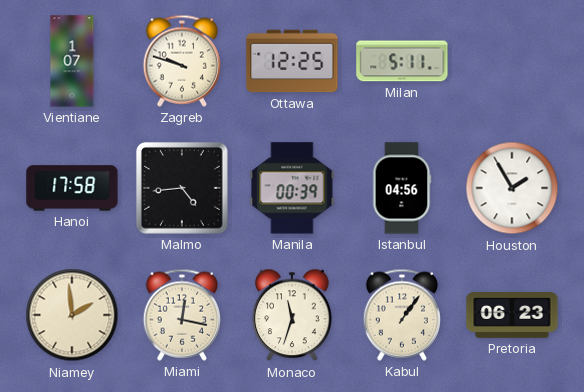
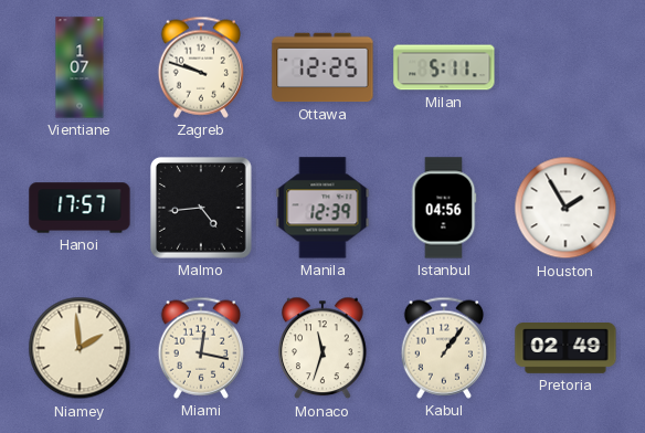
Hanoi: 17:58 -> 17:57 (80, 208)
Manila: 00:39 -> 12:39 (322, 208)
Pretoria: 06:23 -> 02:49 (565, 349)
